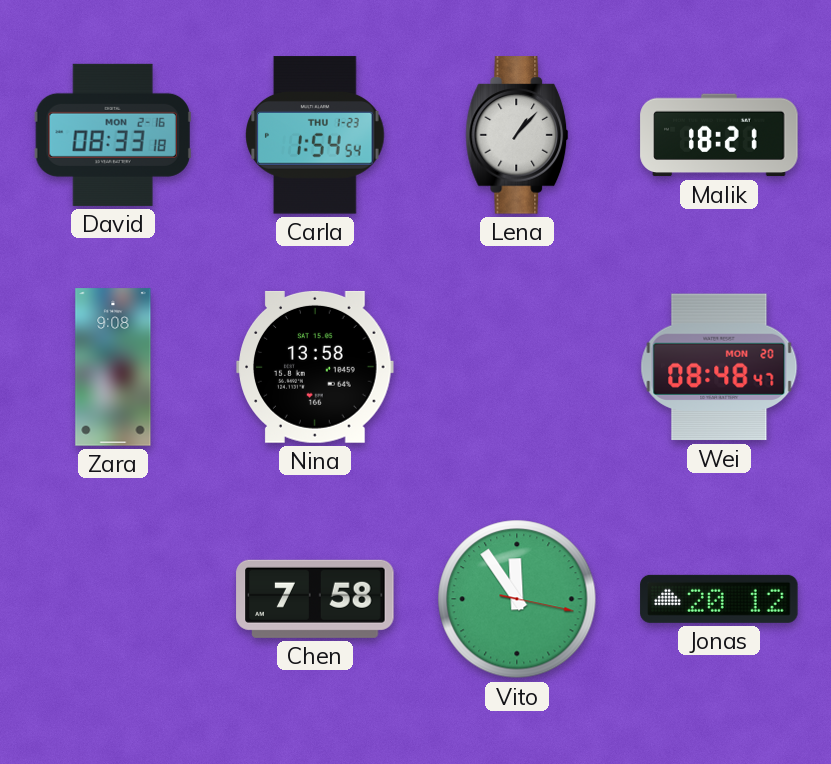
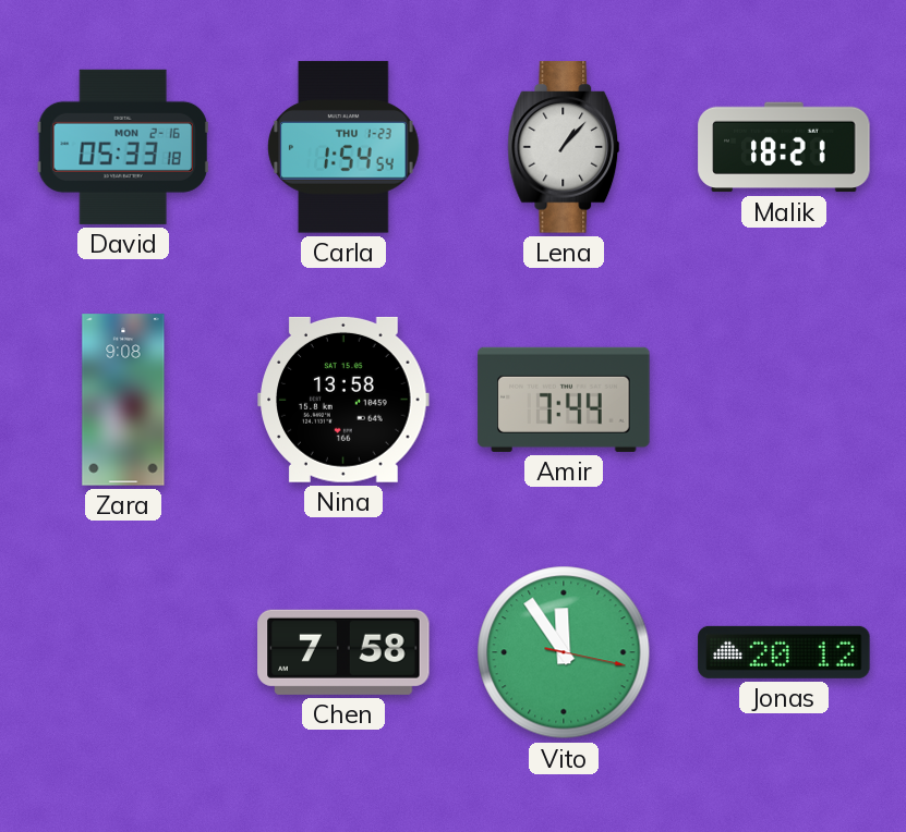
David: 08:33 -> 05:33 (123, 147)
Amir: none -> 7:44 (564, 400)
Wei: 08:48 -> none (719, 367)
